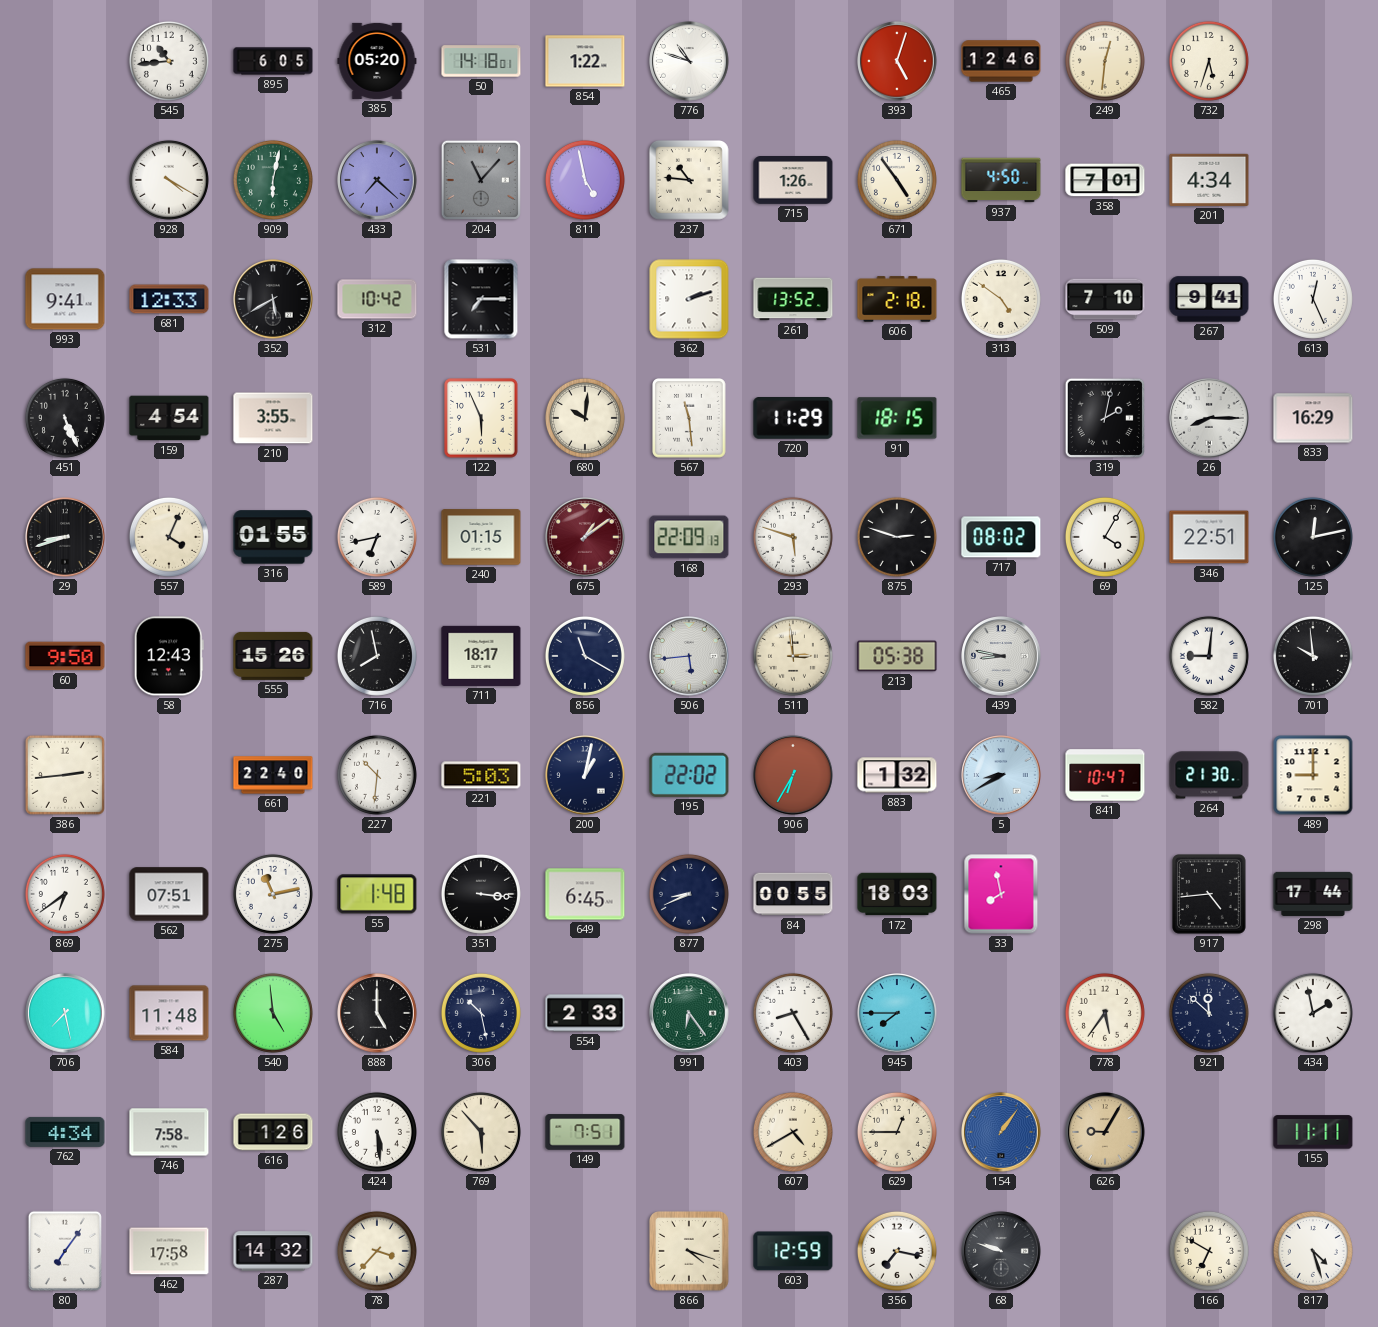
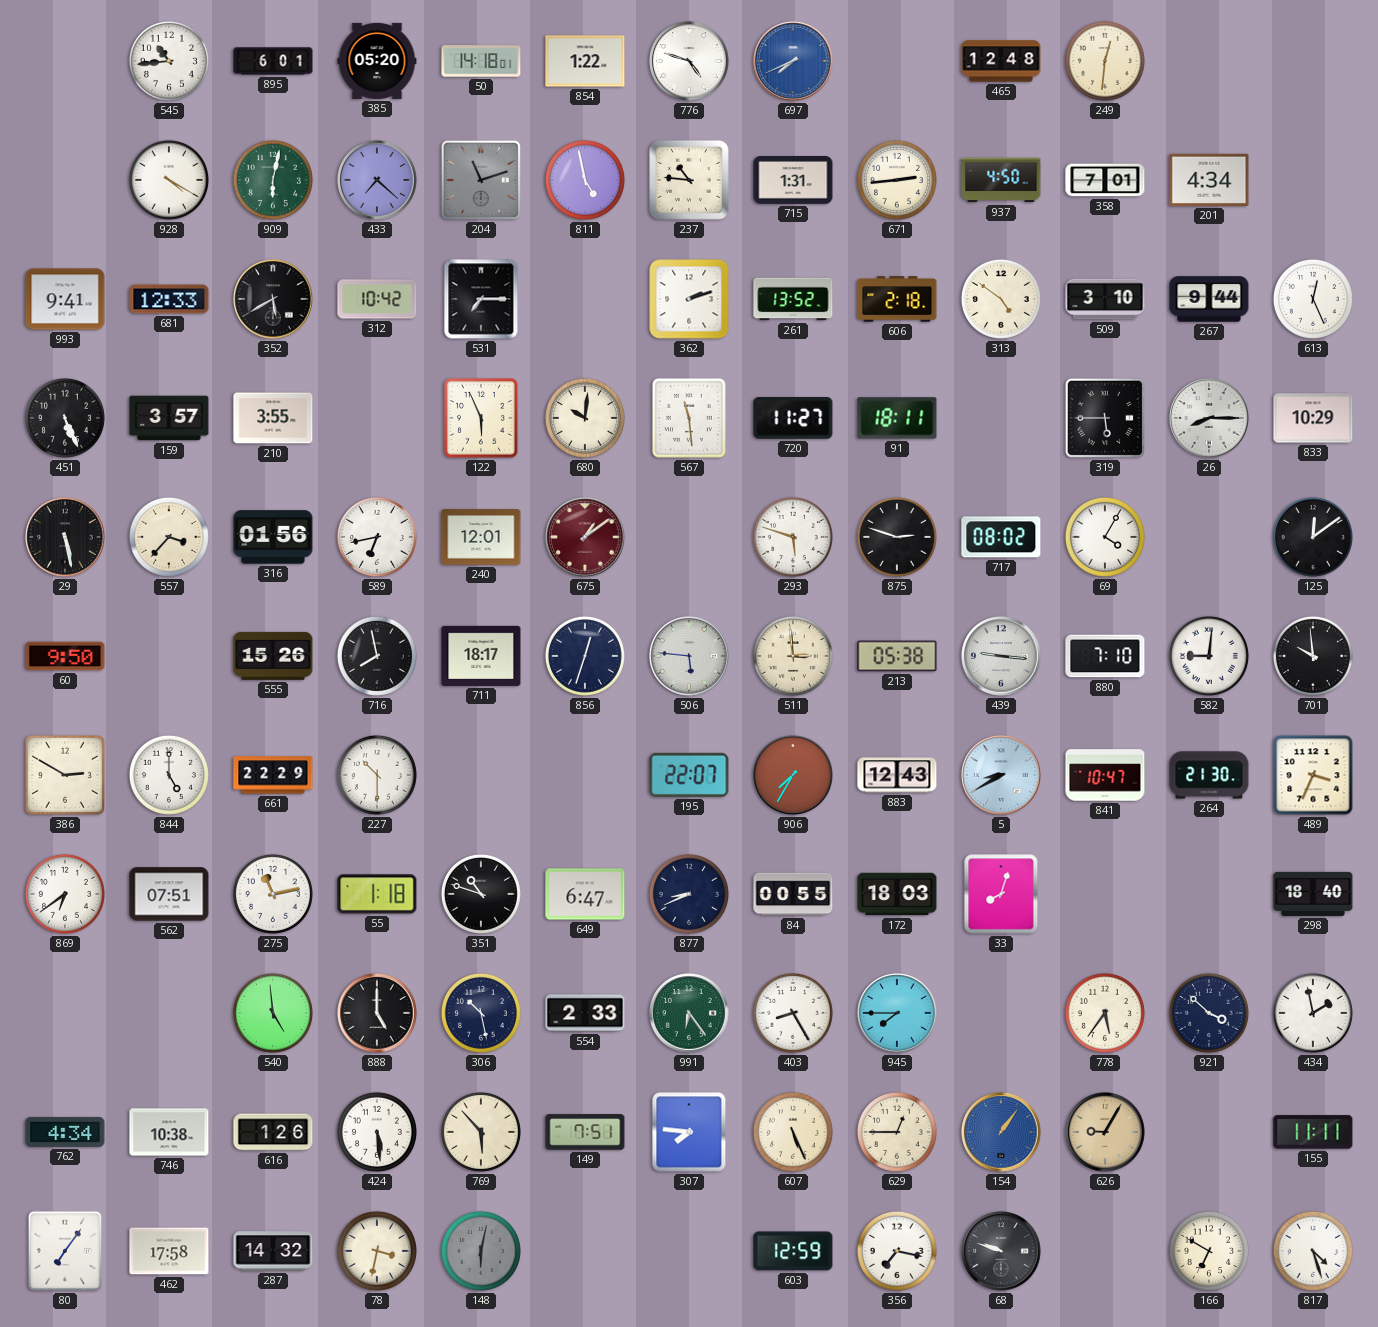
895: 6:05 -> 6:01 (273, 61)
776: 10:48 -> 4:48 (689, 61)
697: none -> 7:41 (793, 61)
393: 5:03 -> none (897, 61)
465: 12:46 -> 12:48 (1001, 61)
732: 5:33 -> none (1209, 61)
204: 11:07 -> 11:12 (481, 180)
715: 1:26 -> 1:31 (793, 181)
671: 4:54 -> 2:44 (897, 180)
509: 7:10 -> 3:10 (1105, 299)
267: 9:41 -> 9:44 (1209, 299)
159: 4:54 -> 3:57 (169, 418)
720: 11:29 -> 11:27 (793, 419)
91: 18:15 -> 18:11 (897, 418)
319: 2:02 -> 5:45 (1105, 418)
833: 16:29 -> 10:29 (1313, 418)
29: 8:42 -> 5:28 (65, 537)
557: 4:04 -> 3:37 (169, 537)
316: 01:55 -> 01:56 (273, 537)
240: 01:15 -> 12:01 (481, 537)
168: 22:09 -> none (689, 537)
346: 22:51 -> none (1209, 537)
125: 12:13 -> 12:09 (1313, 537)
58: 12:43 -> none (169, 656)
856: 11:20 -> 12:33 (585, 656)
506: 5:44 -> 5:46 (689, 656)
439: 8:47 -> 9:16 (1001, 656)
880: none -> 7:10 (1105, 656)
386: 2:44 -> 2:50 (65, 775)
844: none -> 5:00 (169, 775)
661: 22:40 -> 22:29 (273, 775)
227: 10:31 -> 10:30 (377, 775)
221: 5:03 -> none (481, 775)
200: 1:02 -> none (585, 775)
195: 22:02 -> 22:07 (689, 775)
906: 6:35 -> 7:35 (793, 775)
883: 1:32 -> 12:43 (897, 775)
489: 9:00 -> 3:34 (1313, 775)
55: 1:48 -> 1:18 (377, 894)
351: 3:16 -> 10:48 (481, 894)
649: 6:45 -> 6:47 (585, 894)
33: 7:58 -> 8:03 (1001, 894)
917: 4:44 -> none (1210, 895)
298: 17:44 -> 18:40 (1313, 894)
706: 7:28 -> none (65, 1013)
584: 11:48 -> none (169, 1013)
921: 11:52 -> 3:52 (1209, 1013)
746: 7:58 -> 10:38 (169, 1132)
307: none -> 7:46 (689, 1132)
607: 4:40 -> 5:26 (793, 1132)
78: 3:37 -> 3:32 (377, 1251)
148: none -> 6:02 (481, 1251)
866: 4:18 -> none (689, 1251)
